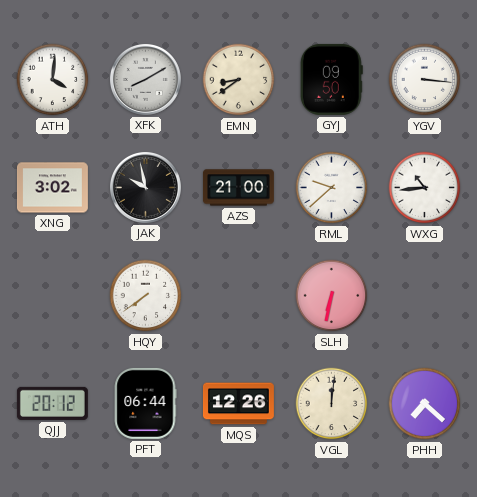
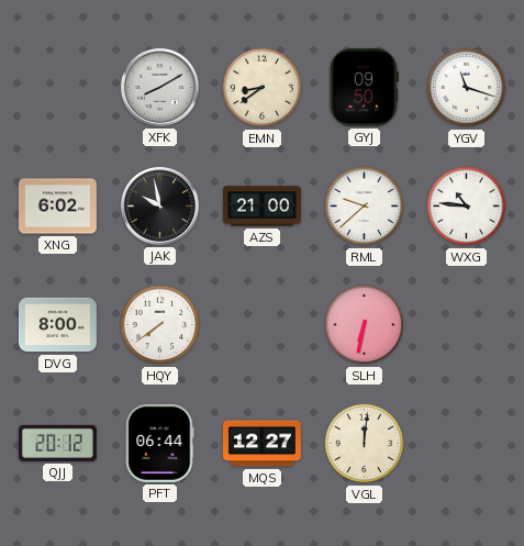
ATH: 4:01 -> none (53, 80)
YGV: 3:16 -> 11:18 (467, 88)
XNG: 3:02 -> 6:02 (57, 207)
WXG: 10:44 -> 10:46 (467, 207)
DVG: none -> 8:00 (57, 325)
MQS: 12:26 -> 12:27 (261, 444)
PHH: 7:22 -> none (425, 404)
